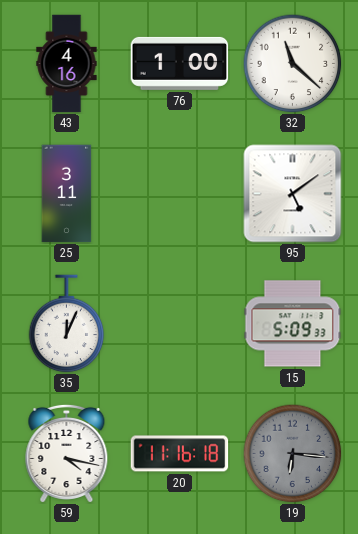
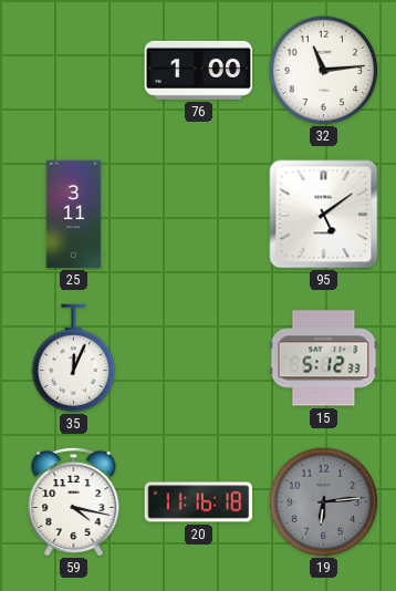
43: 4:16 -> none (67, 64)
32: 11:22 -> 11:14 (324, 71)
15: 5:09 -> 5:12 (324, 359)
19: 6:16 -> 6:14 (324, 502)
